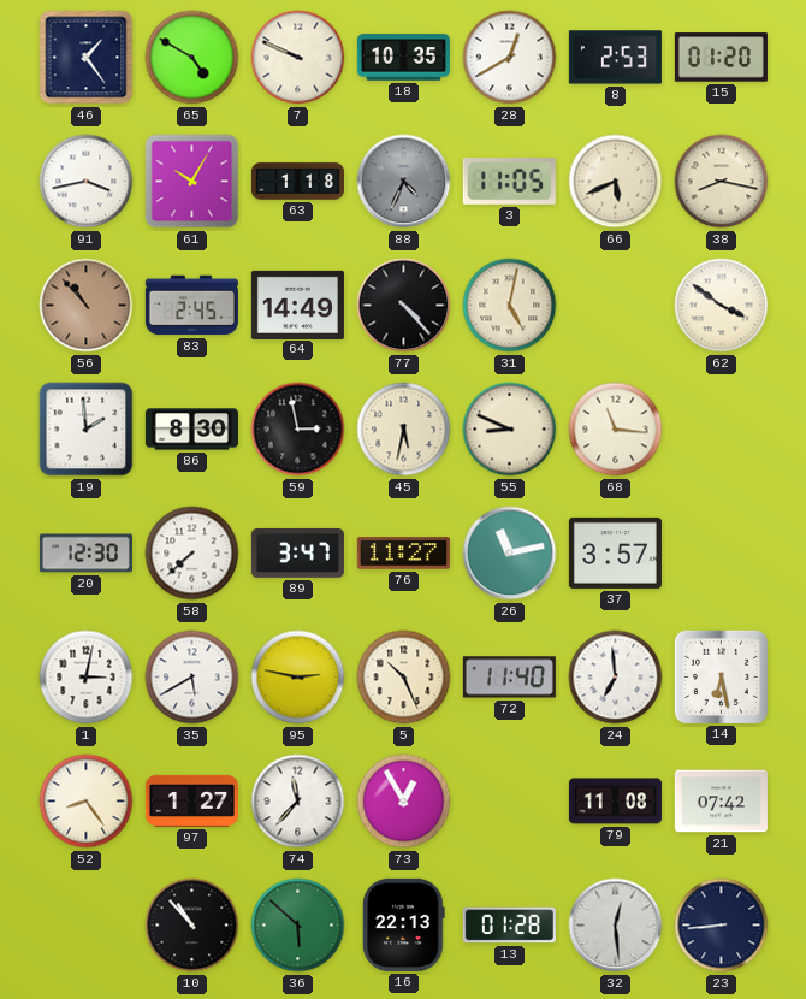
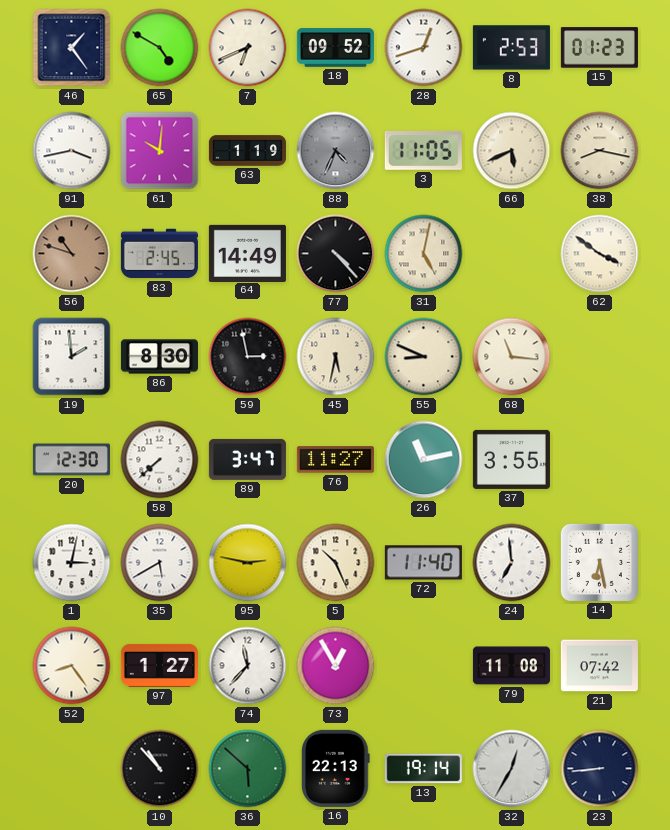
7: 9:49 -> 6:41 (248, 48)
18: 10:35 -> 09:52 (335, 48)
28: 12:40 -> 12:42 (424, 48)
15: 01:20 -> 01:23 (599, 48)
61: 10:05 -> 10:01 (160, 151)
63: 1:18 -> 1:19 (247, 151)
56: 10:53 -> 10:48 (72, 254)
37: 3:57 -> 3:55 (511, 459)
13: 01:28 -> 19:14 (423, 769)
32: 12:29 -> 12:35 (512, 769)
